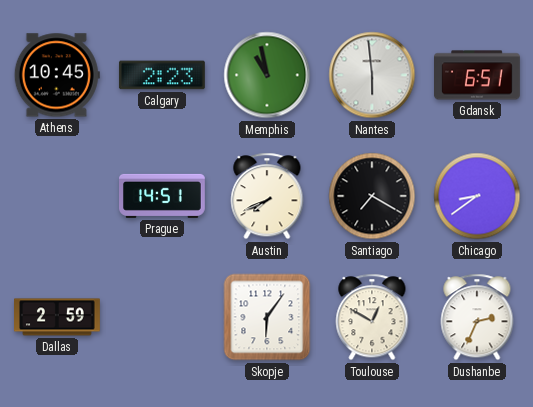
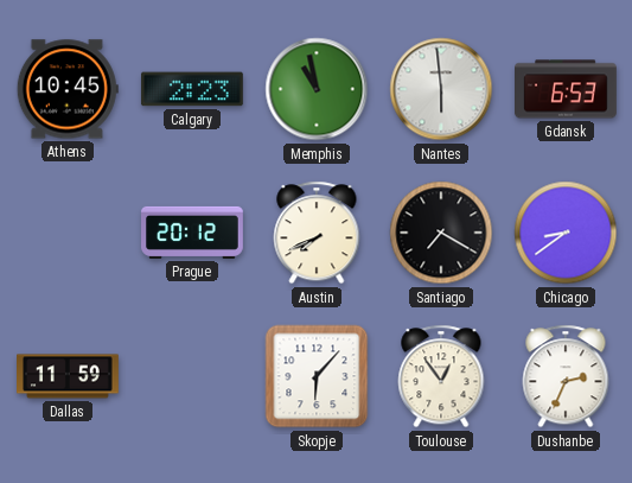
Gdansk: 6:51 -> 6:53 (567, 89)
Prague: 14:51 -> 20:12 (193, 233)
Dallas: 2:59 -> 11:59 (69, 376)
Skopje: 6:06 -> 6:07 (317, 376)
Toulouse: 12:50 -> 12:54 (441, 376)
